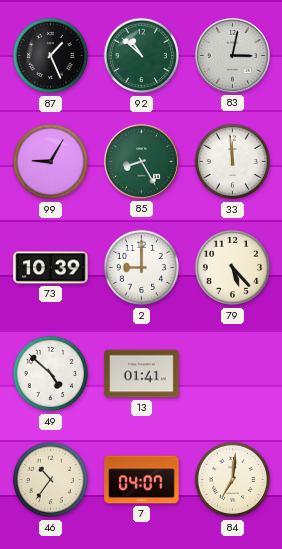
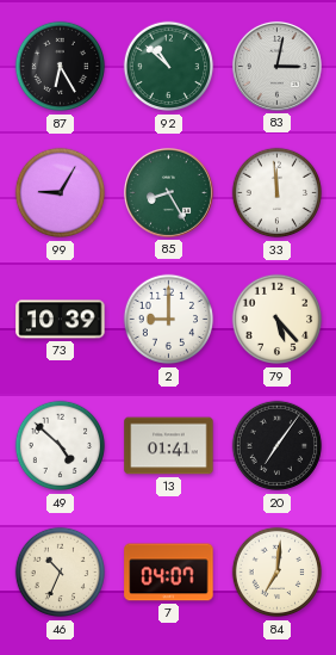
87: 1:26 -> 6:25 (61, 67)
20: none -> 7:06 (278, 446)
46: 10:36 -> 10:34 (61, 573)
